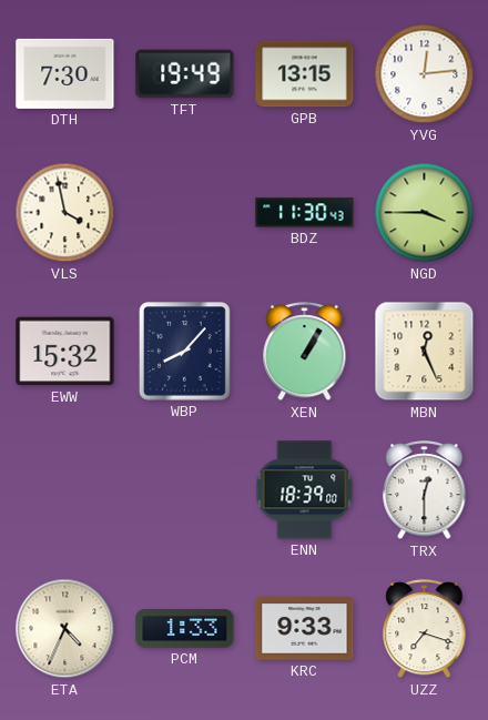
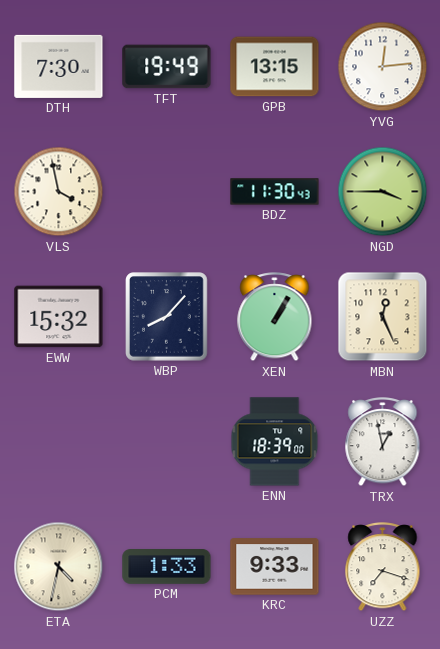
TRX: 12:30 -> 12:58 (383, 442)
ETA: 4:34 -> 4:32 (59, 567)
